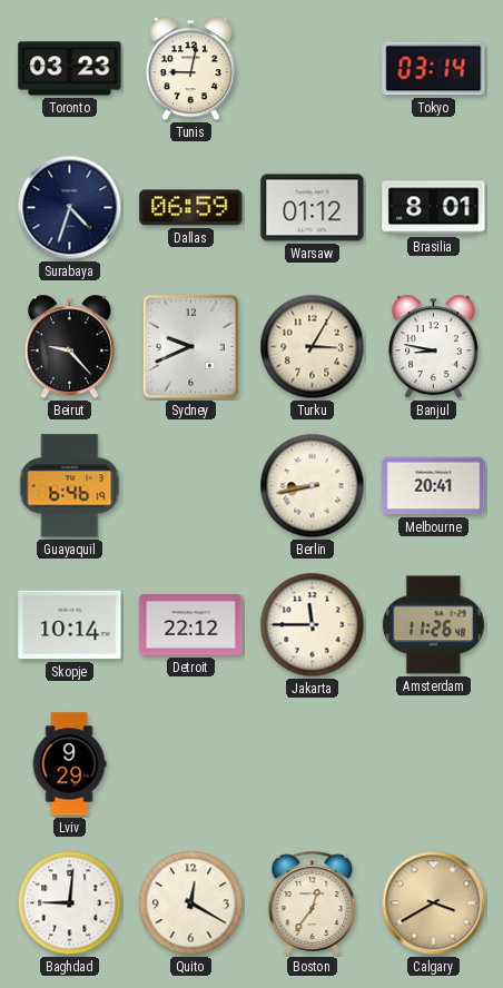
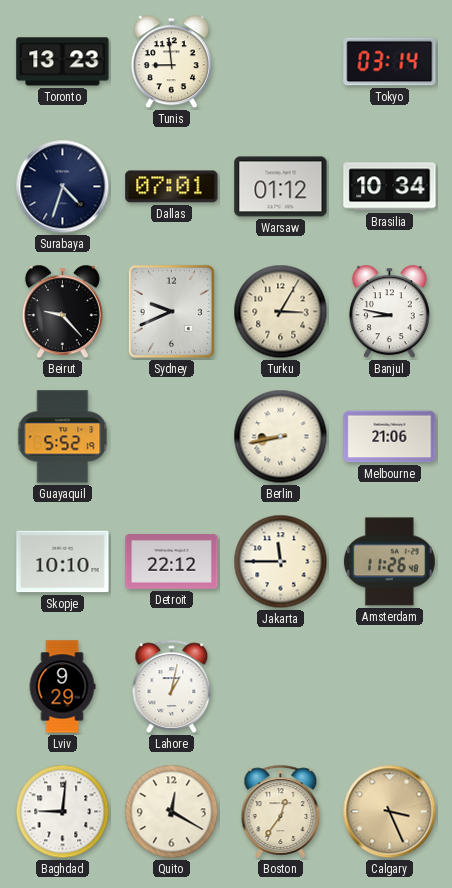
Toronto: 03:23 -> 13:23 (63, 62)
Tunis: 9:02 -> 8:59 (171, 62)
Dallas: 06:59 -> 07:01 (172, 187)
Brasilia: 8:01 -> 10:34 (390, 187)
Guayaquil: 6:46 -> 5:52 (63, 437)
Melbourne: 20:41 -> 21:06 (390, 437)
Skopje: 10:14 -> 10:10 (63, 562)
Lahore: none -> 1:02 (172, 686)
Calgary: 3:40 -> 3:26 (390, 812)
